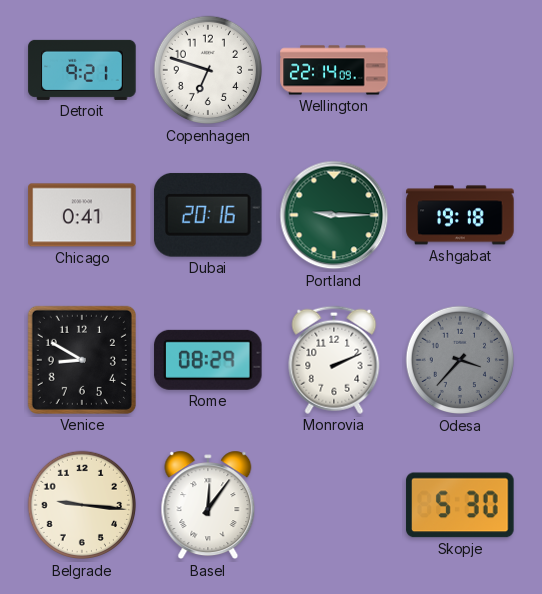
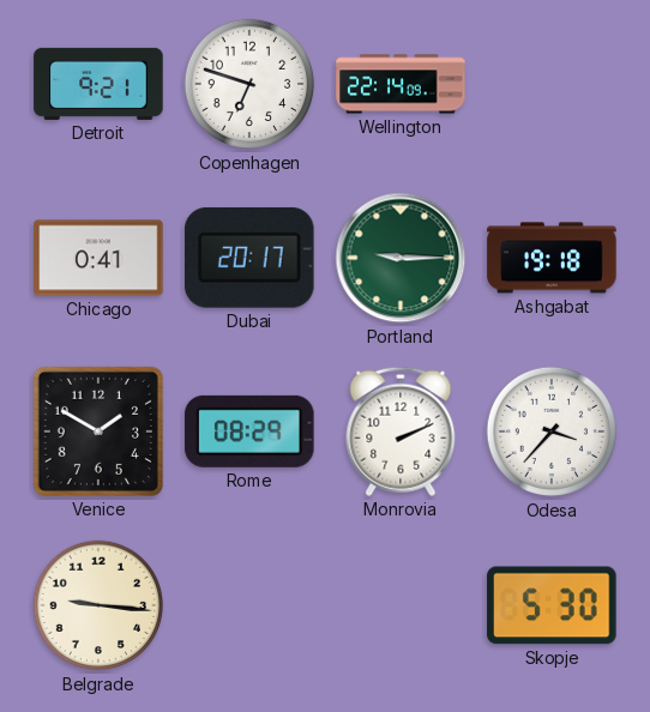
Dubai: 20:16 -> 20:17 (251, 258)
Venice: 8:50 -> 1:50 (98, 432)
Odesa dial: grey -> white (552, 432)
Basel: 12:06 -> none (208, 505)
